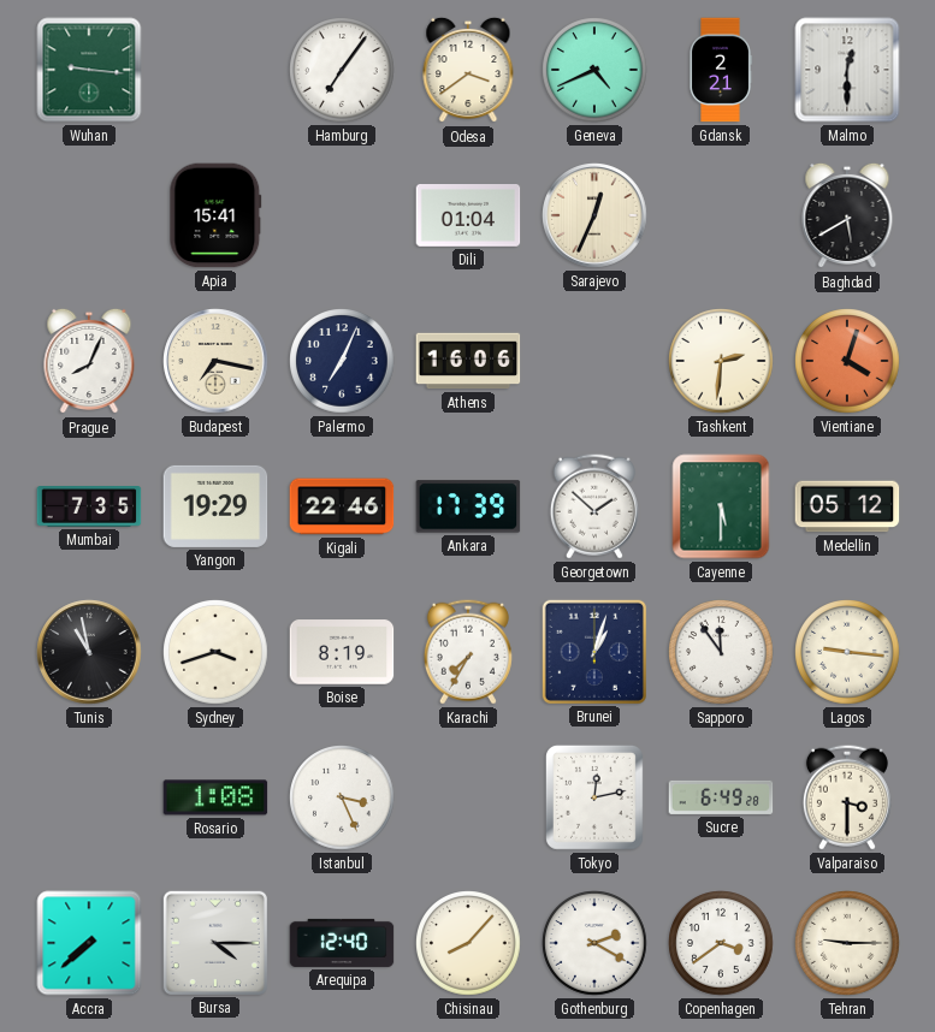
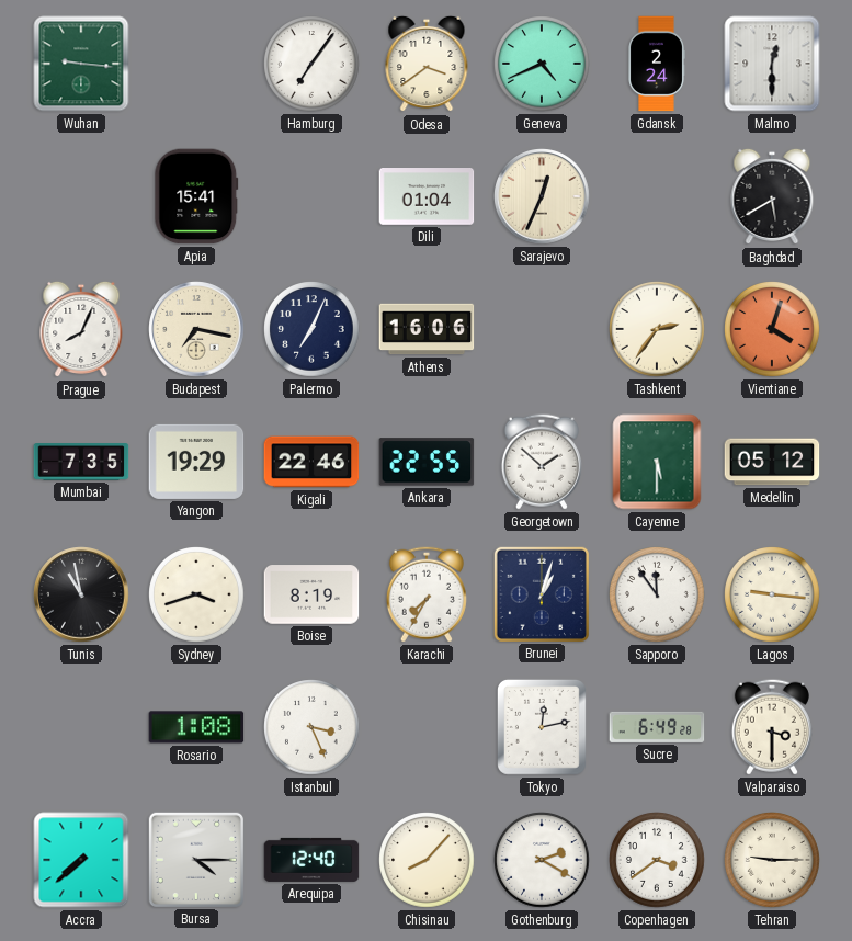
Gdansk: 2:21 -> 2:24 (657, 64)
Tashkent: 2:31 -> 2:36 (657, 329)
Ankara: 17:39 -> 22:55 (427, 462)
